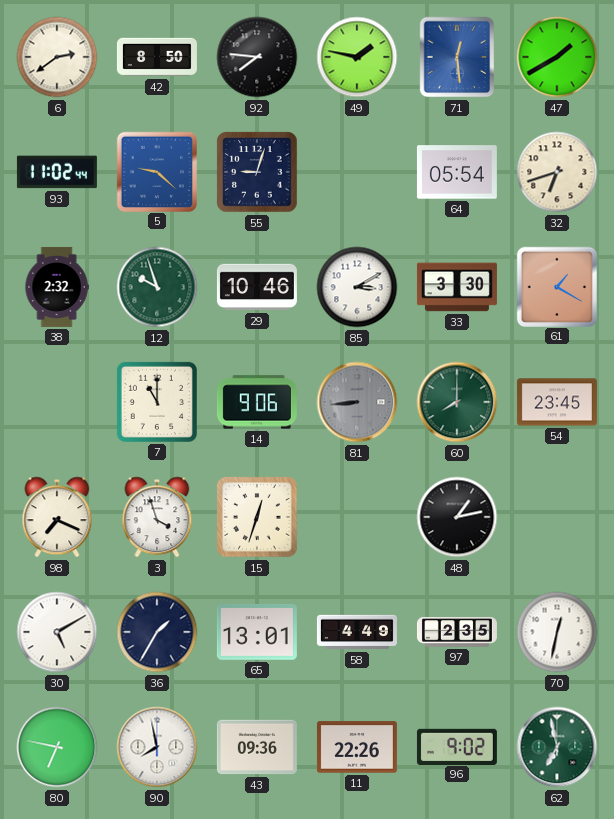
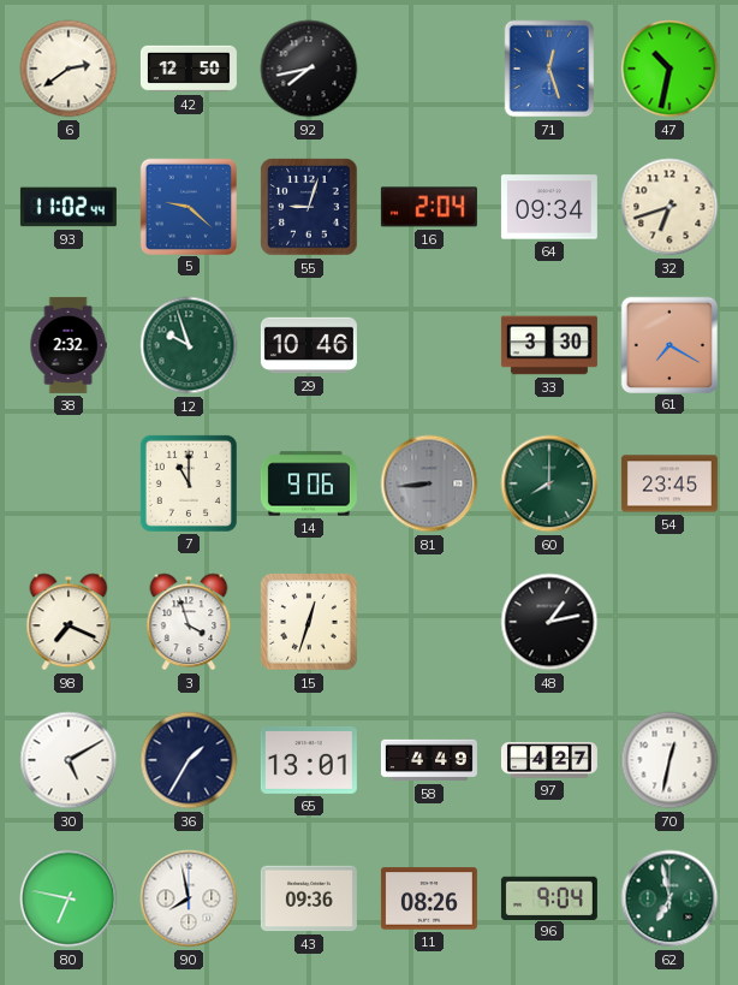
42: 8:50 -> 12:50 (189, 69)
92: 7:46 -> 7:43 (309, 69)
49: 1:47 -> none (357, 57)
71: 12:29 -> 12:27 (549, 69)
47: 1:40 -> 10:32 (669, 69)
16: none -> 2:04 (429, 207)
64: 05:54 -> 09:34 (549, 207)
85: 3:10 -> none (357, 287)
61: 1:20 -> 7:20 (668, 344)
97: 2:35 -> 4:27 (549, 760)
11: 22:26 -> 08:26 (429, 898)
96: 9:02 -> 9:04 (549, 897)
